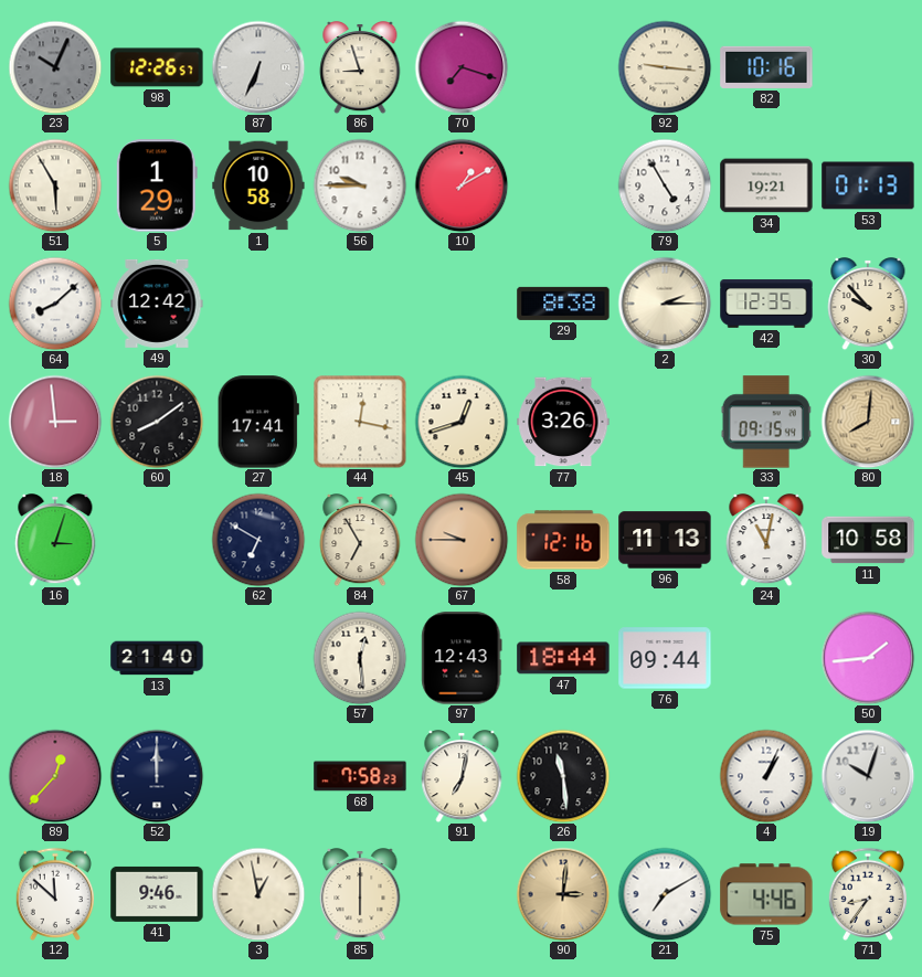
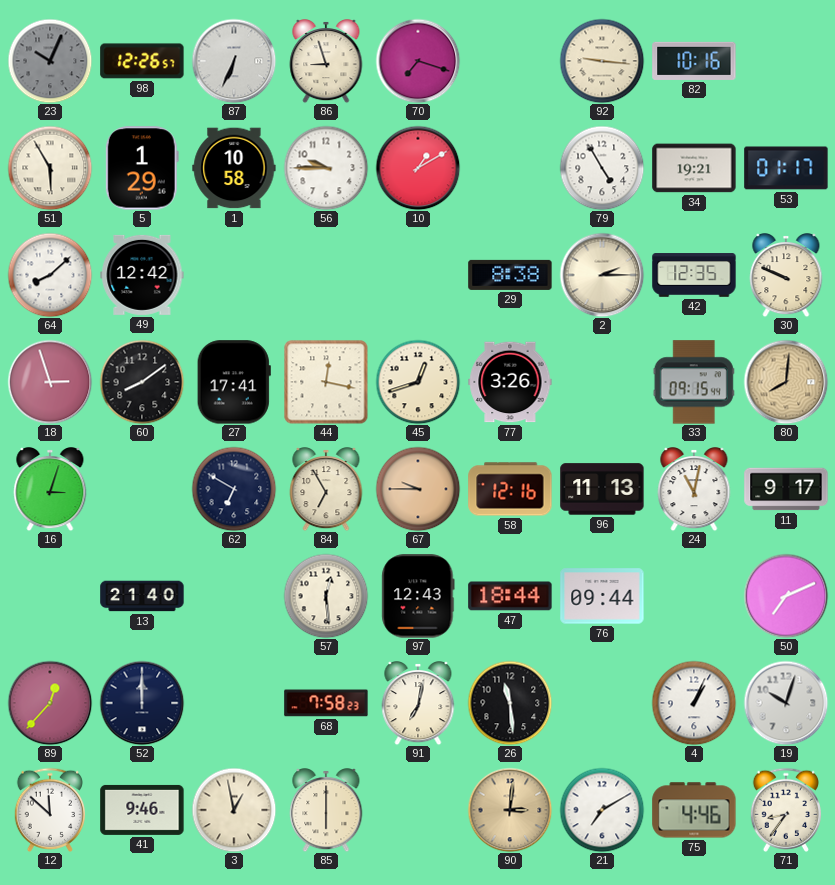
53: 01:13 -> 01:17 (786, 168)
30: 9:53 -> 9:49 (786, 276)
18: 2:59 -> 2:57 (50, 382)
11: 10:58 -> 9:17 (786, 489)
50: 1:44 -> 7:11 (786, 596)
